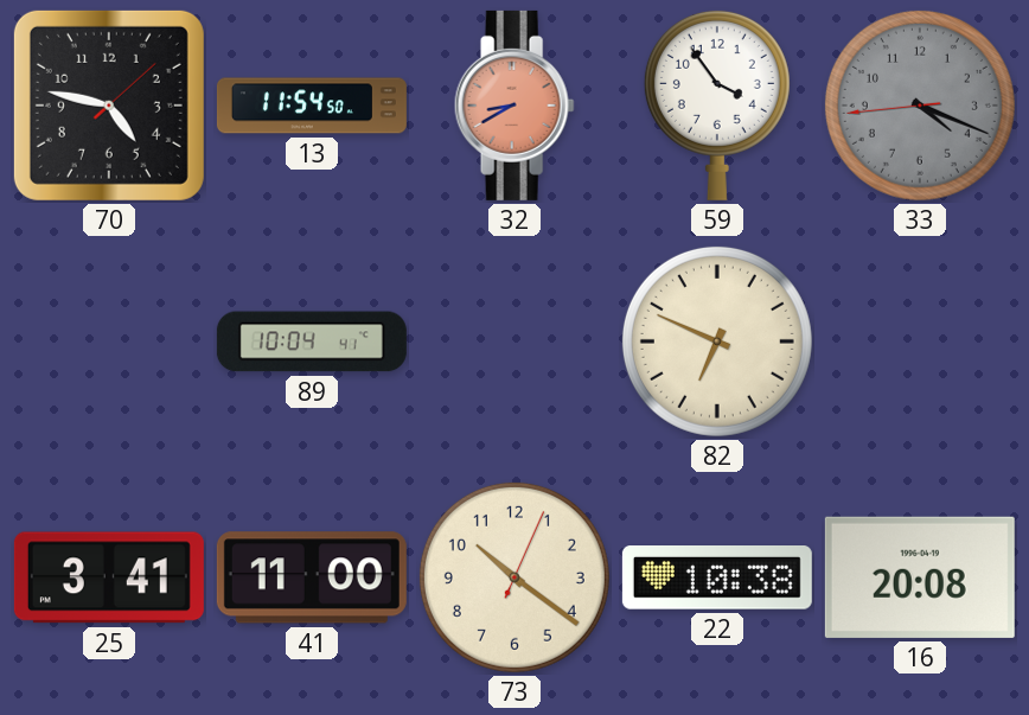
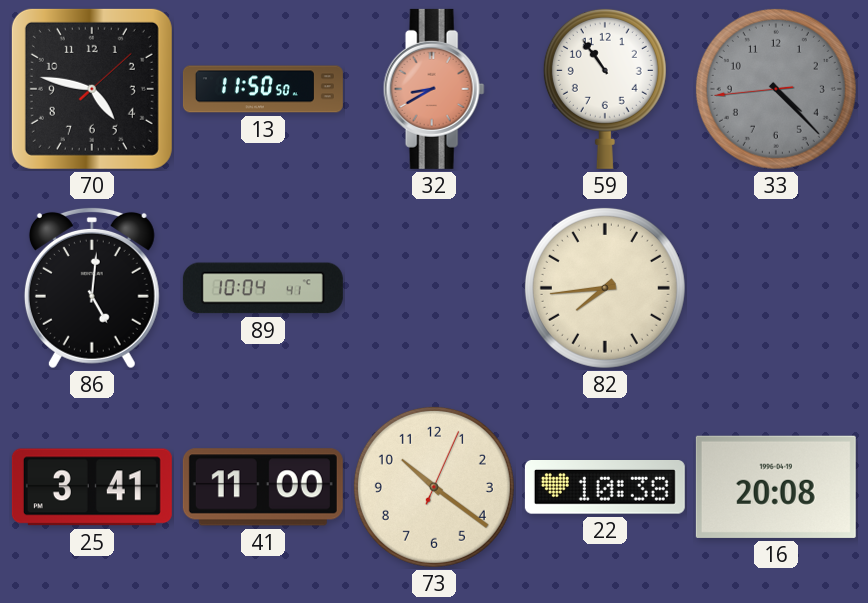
13: 11:54 -> 11:50 (263, 89)
59: 3:54 -> 10:54 (605, 88)
33: 4:18 -> 4:22 (776, 89)
86: none -> 5:01 (92, 288)
82: 6:49 -> 7:44 (605, 288)
